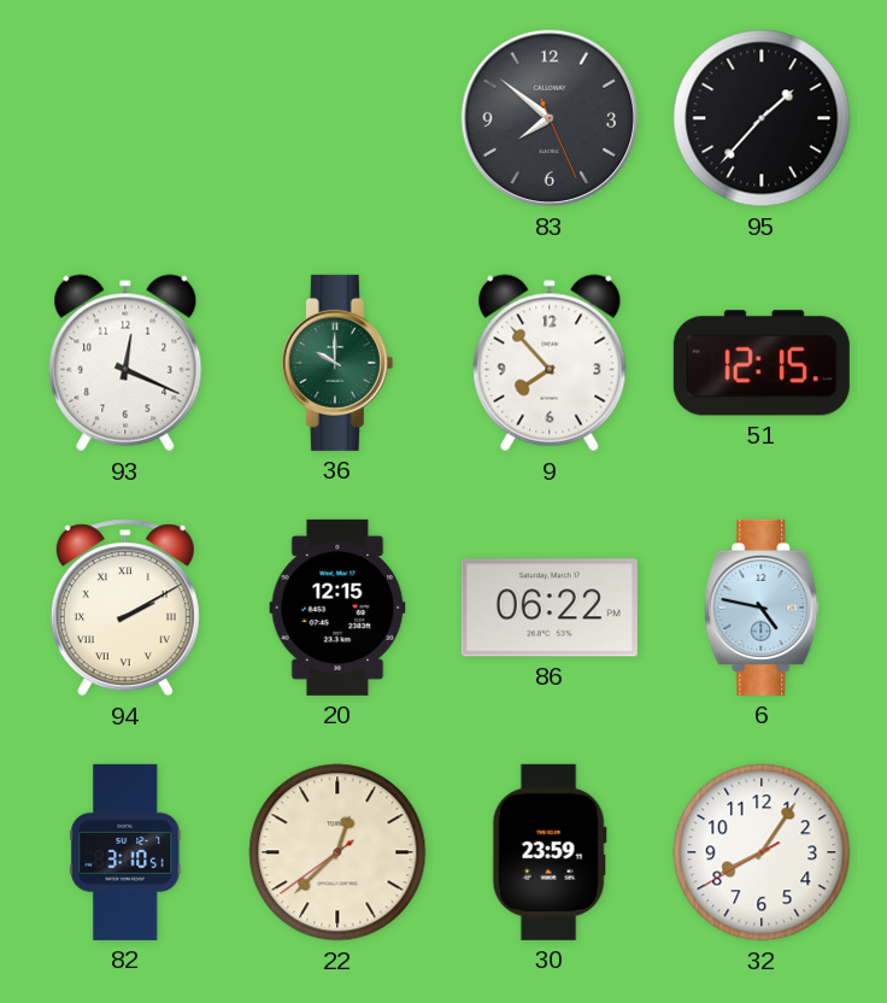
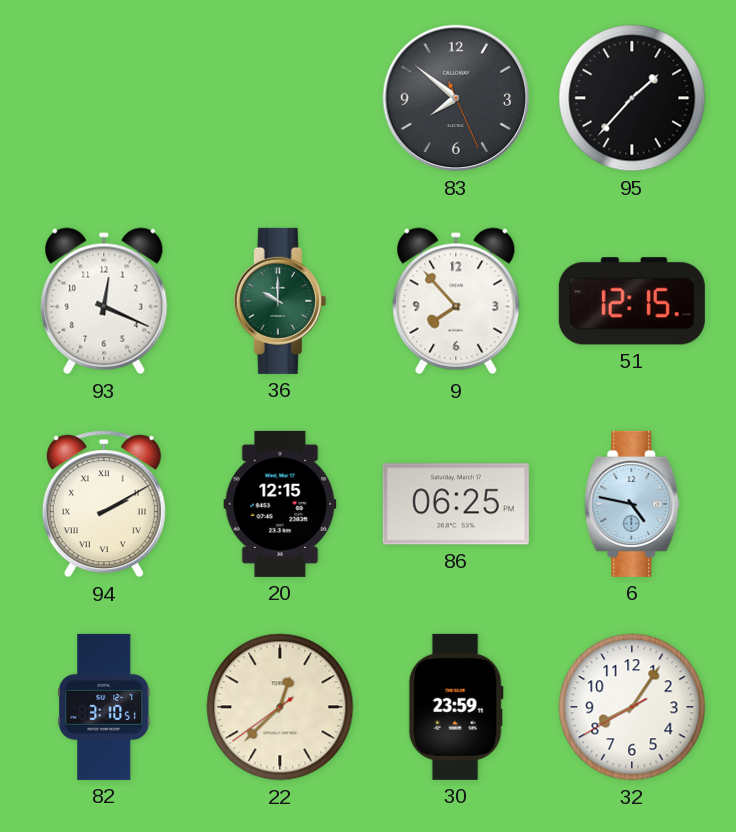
86: 06:22 -> 06:25 (456, 504)
